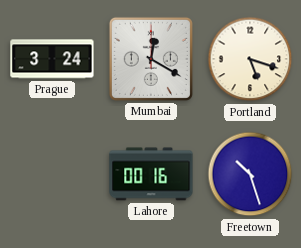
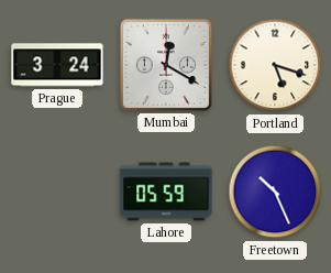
Lahore: 00:16 -> 05:59 (166, 192)
Freetown: 10:27 -> 10:26 (275, 192)
